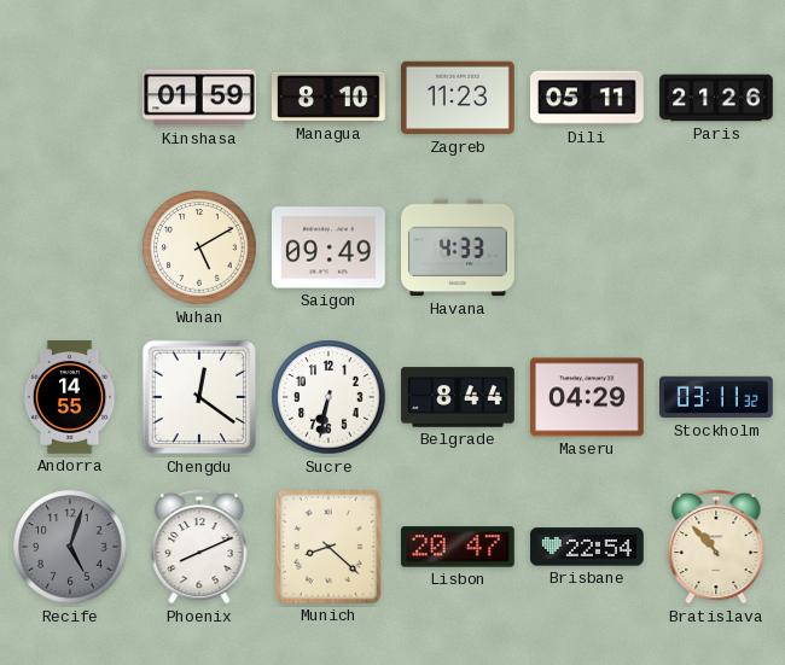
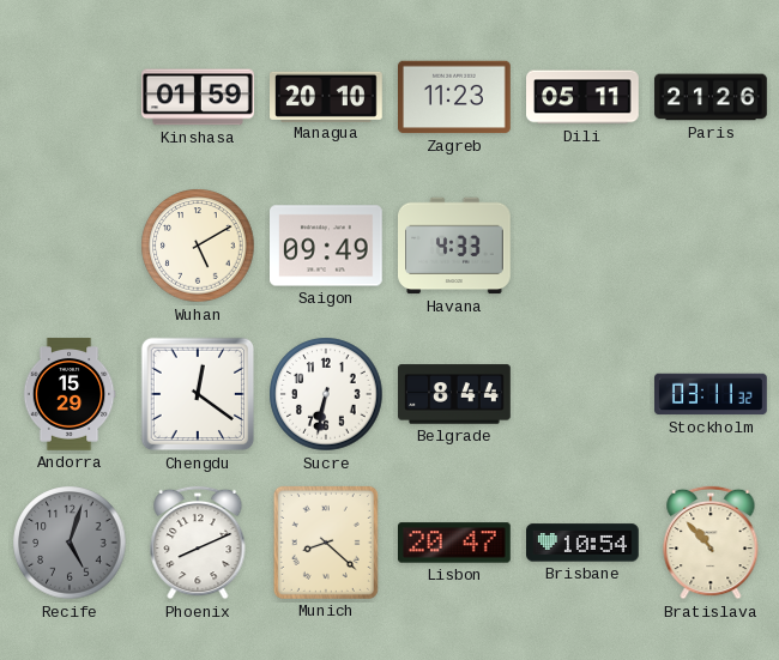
Managua: 8:10 -> 20:10 (327, 96)
Andorra: 14:55 -> 15:29 (70, 394)
Maseru: 04:29 -> none (588, 397)
Brisbane: 22:54 -> 10:54 (584, 543)
